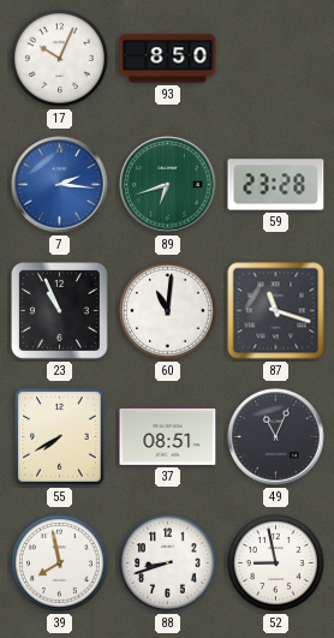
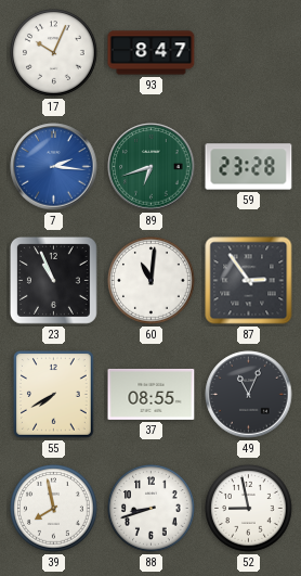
93: 8:50 -> 8:47 (152, 53)
87: 11:18 -> 2:54 (249, 281)
37: 08:51 -> 08:55 (152, 394)
